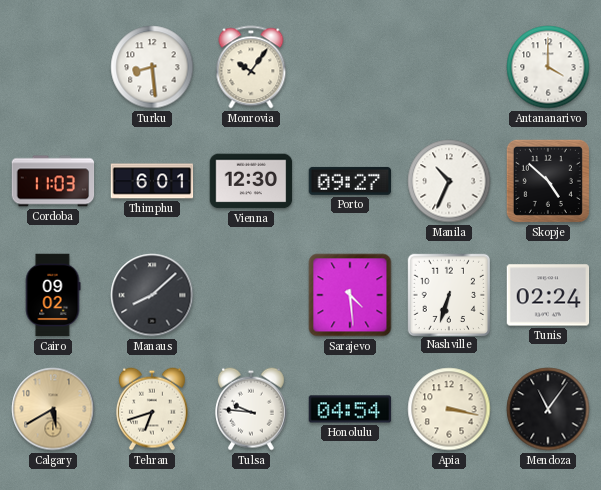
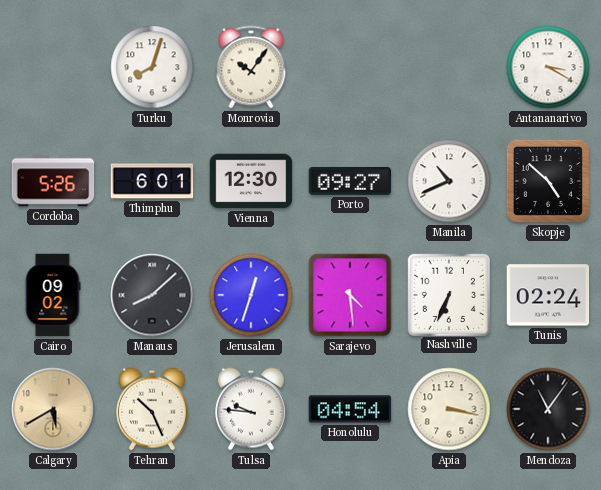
Turku: 8:29 -> 8:03 (152, 67)
Antananarivo: 4:00 -> 3:20 (548, 67)
Cordoba: 11:03 -> 5:26 (53, 181)
Manila: 10:34 -> 10:41 (449, 181)
Jerusalem: none -> 12:33 (251, 295)
Nashville: 6:33 -> 6:34 (448, 294)
Tehran: 6:42 -> 10:26 (152, 409)
